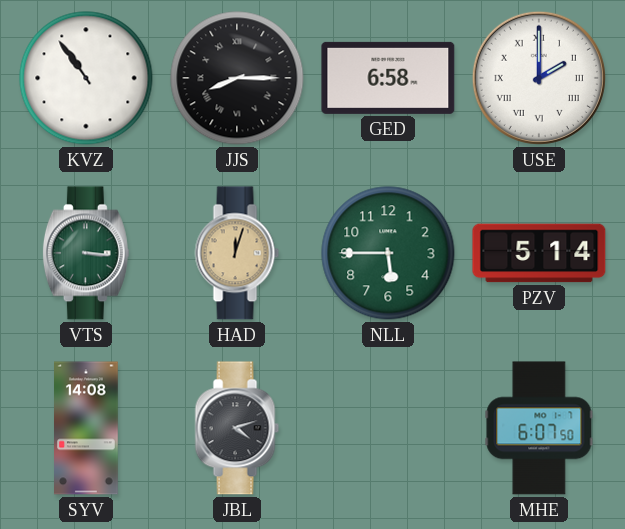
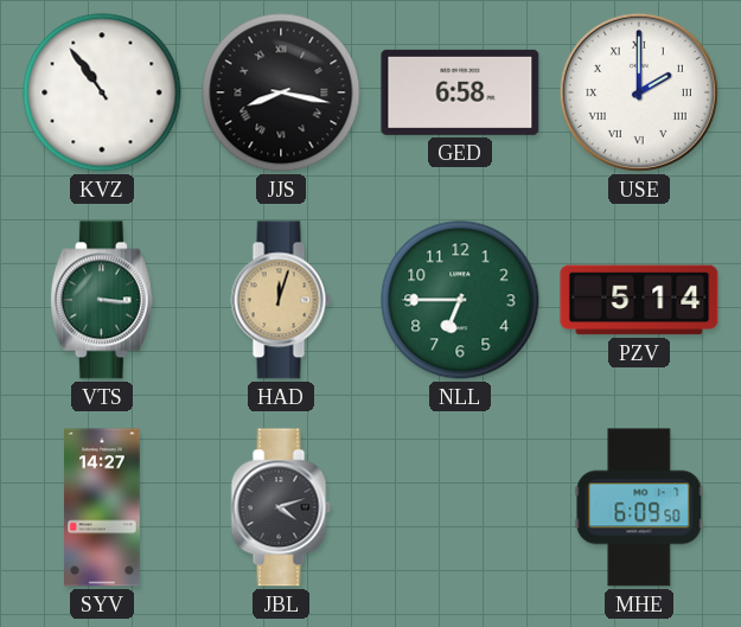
JJS: 8:15 -> 8:17 (281, 92)
NLL: 5:45 -> 6:45 (460, 300)
SYV: 14:08 -> 14:27 (103, 507)
MHE: 6:07 -> 6:09 (639, 507)
